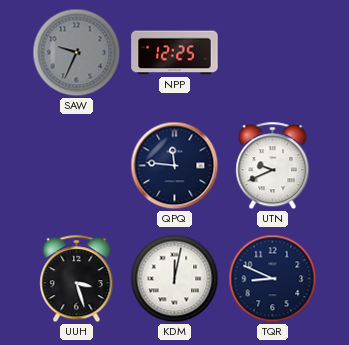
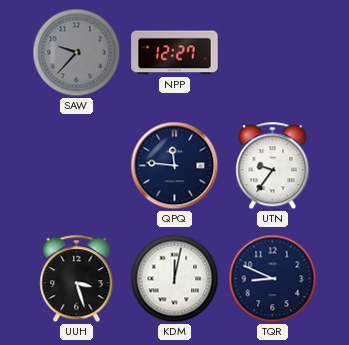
SAW: 9:34 -> 9:37 (77, 53)
NPP: 12:25 -> 12:27 (175, 53)
UTN: 9:41 -> 9:36 (273, 166)
